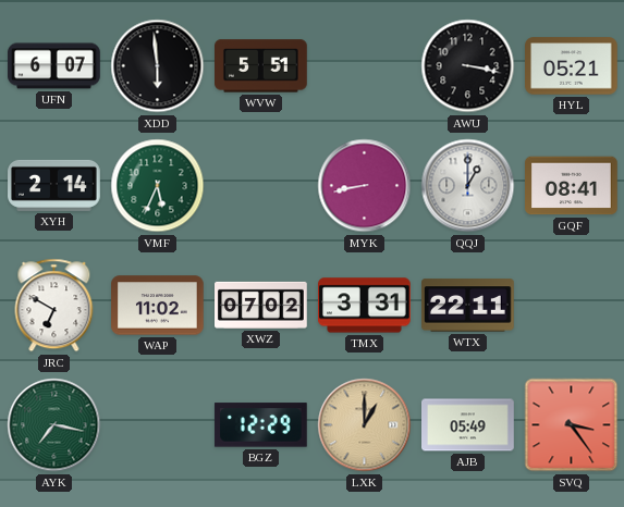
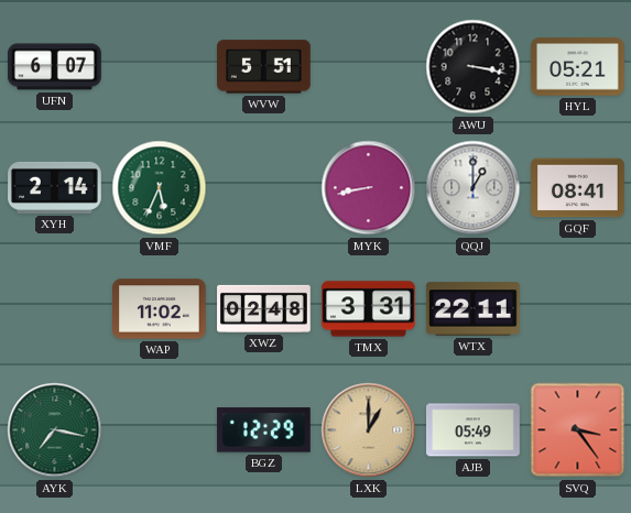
XDD: 5:59 -> none (158, 66)
JRC: 6:50 -> none (54, 306)
XWZ: 07:02 -> 02:48 (264, 308)
